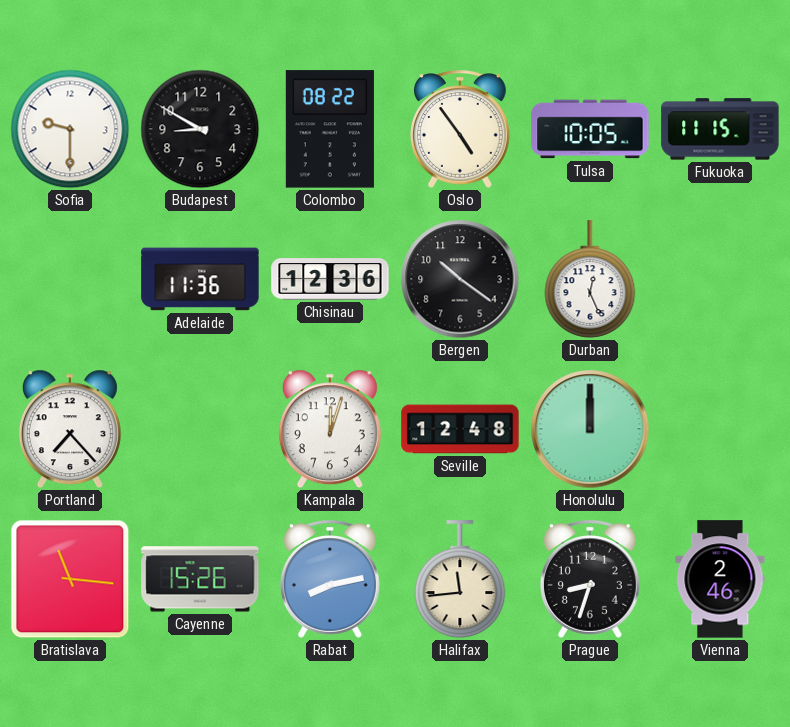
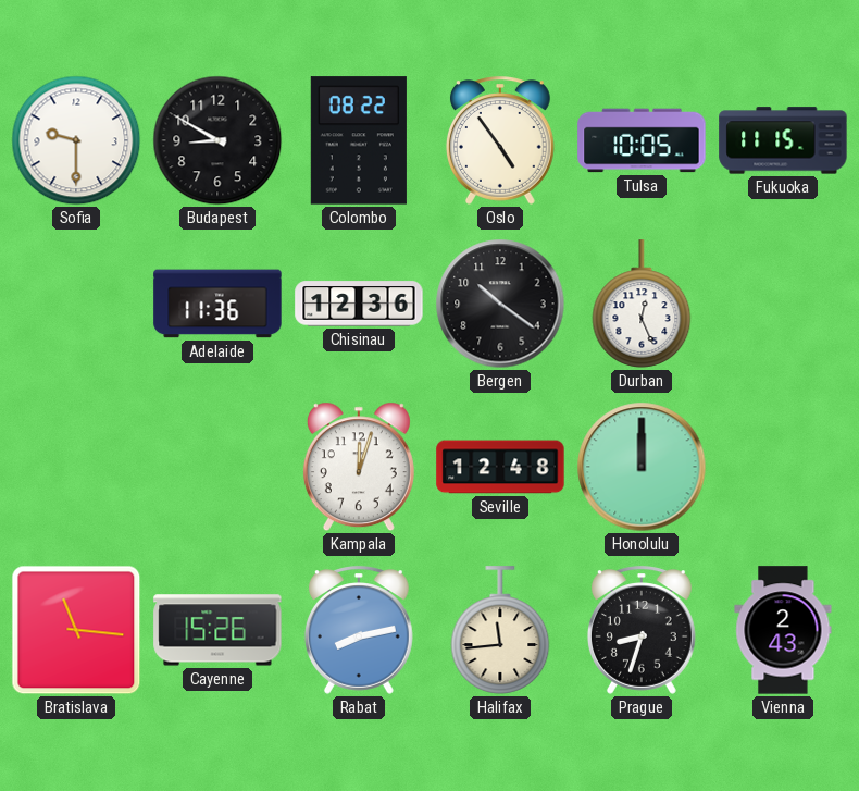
Portland: 7:23 -> none (70, 429)
Vienna: 2:46 -> 2:43 (783, 630)
